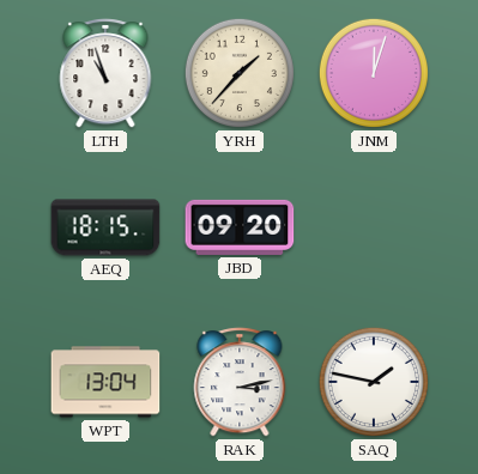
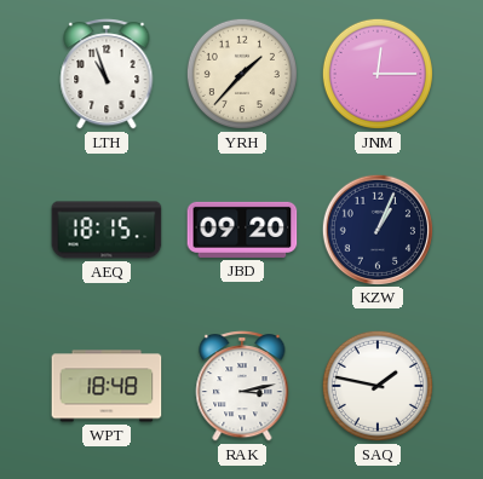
JNM: 12:03 -> 12:15 (378, 74)
KZW: none -> 1:04 (376, 229)
WPT: 13:04 -> 18:48 (107, 386)
